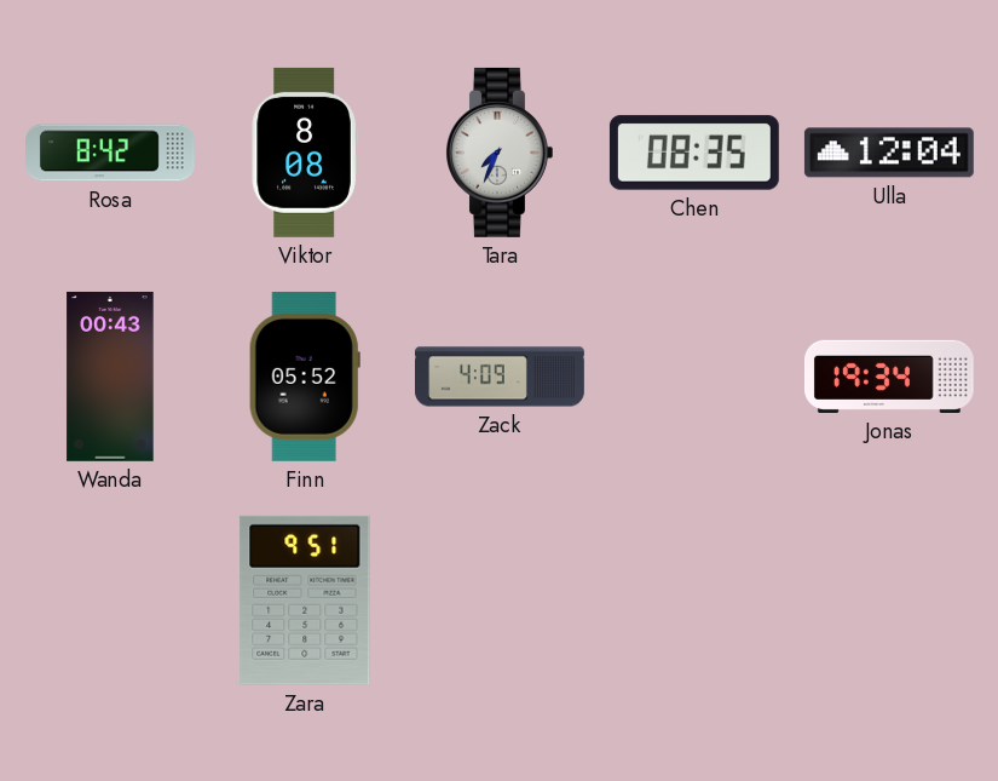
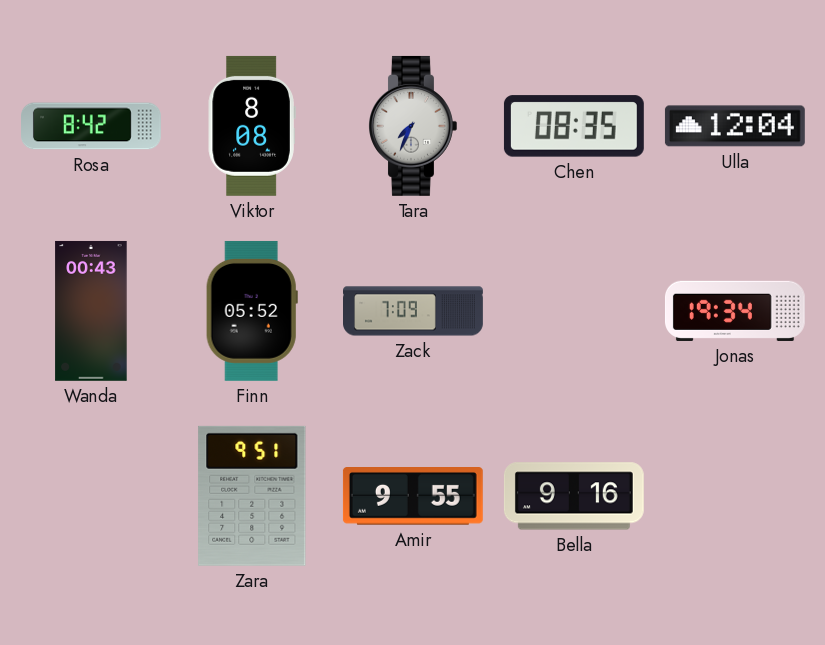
Zack: 4:09 -> 7:09 (414, 311)
Amir: none -> 9:55 (413, 497)
Bella: none -> 9:16 (574, 496)
